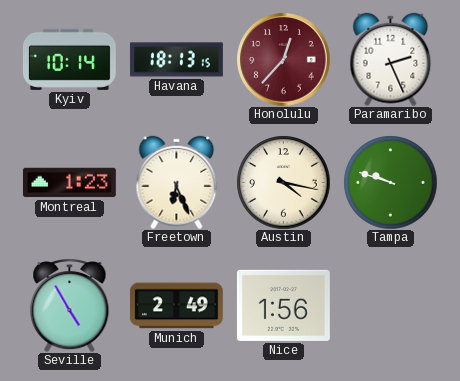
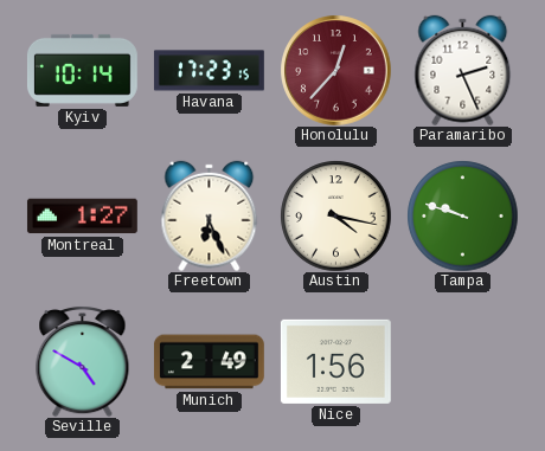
Havana: 18:13 -> 17:23 (209, 71)
Montreal: 1:23 -> 1:27 (82, 217)
Seville: 4:55 -> 4:50 (83, 361)
